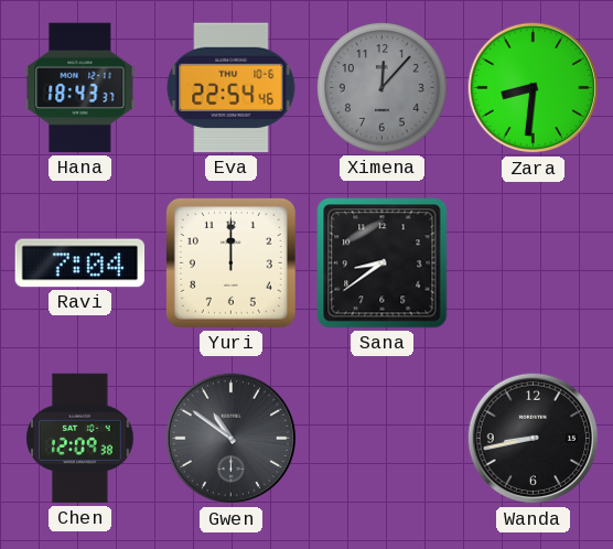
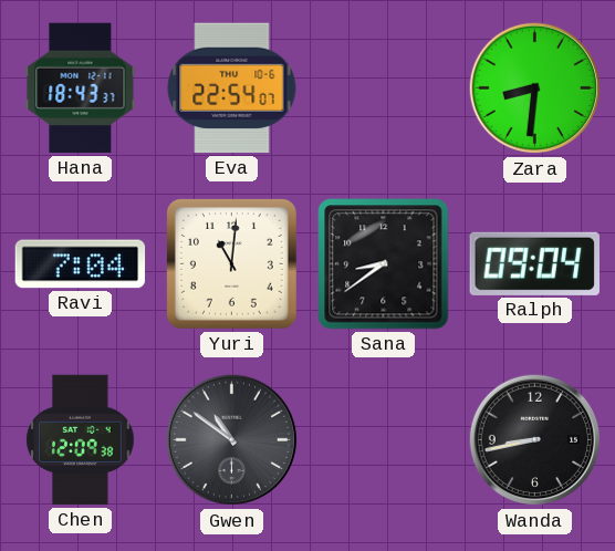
Eva: 22:54:46 -> 22:54:07 (232, 89)
Ximena: 12:07 -> none (383, 88)
Yuri: 12:00 -> 11:01 (231, 263)
Ralph: none -> 09:04 (534, 263)
